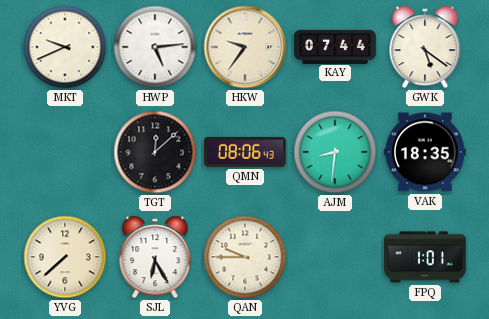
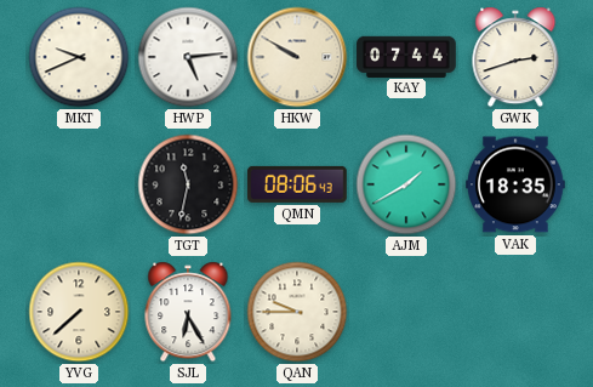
HKW: 9:36 -> 9:50 (297, 57)
GWK: 5:21 -> 2:42 (515, 57)
TGT: 12:08 -> 11:32 (188, 184)
AJM: 8:31 -> 1:40 (406, 184)
FPQ: 1:01 -> none (425, 257)
